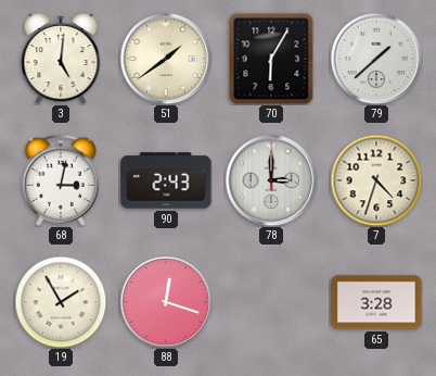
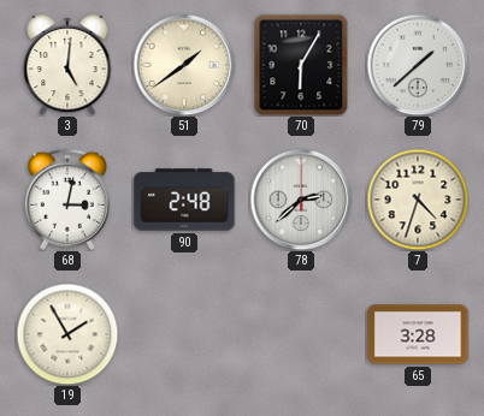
90: 2:43 -> 2:48 (184, 200)
78: 3:00 -> 2:38 (301, 200)
88: 12:18 -> none (166, 302)
